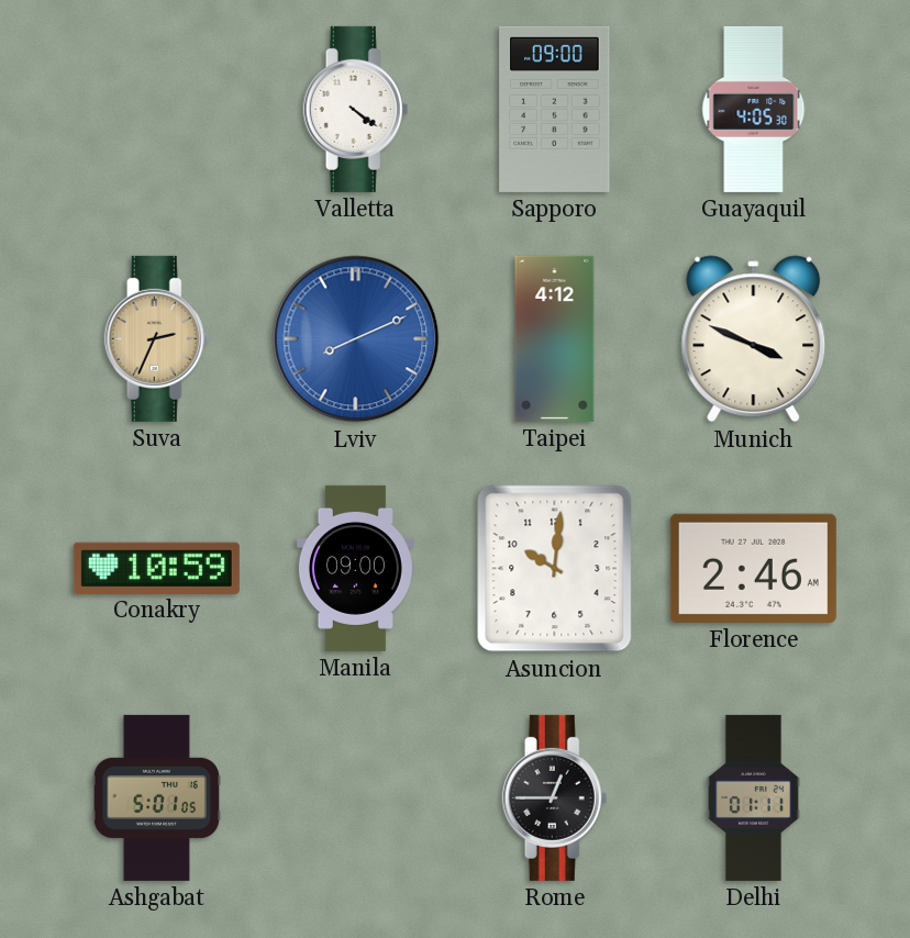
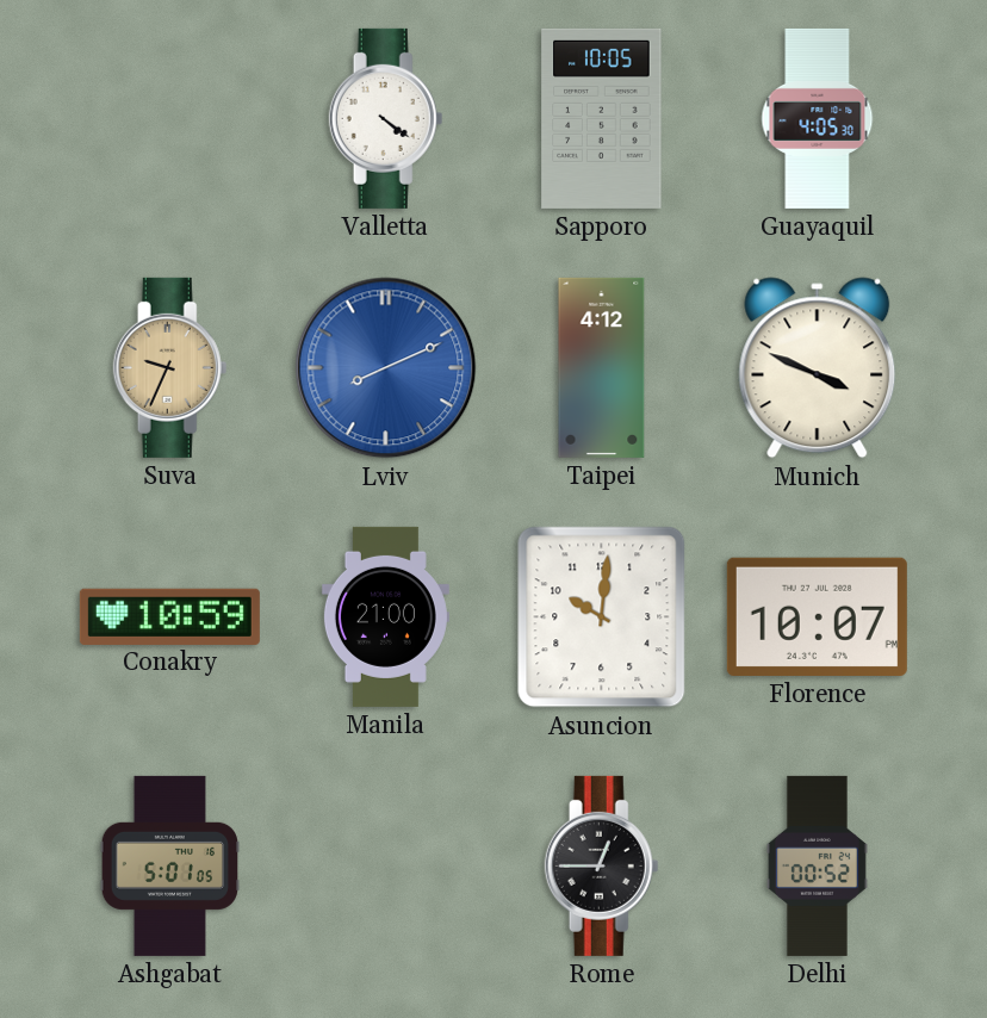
Sapporo: 09:00 -> 10:05 (602, 118)
Suva: 2:34 -> 9:34 (170, 367)
Manila: 09:00 -> 21:00 (385, 616)
Florence: 2:46 -> 10:07 (817, 616)
Delhi: 01:11 -> 00:52 (817, 865)
